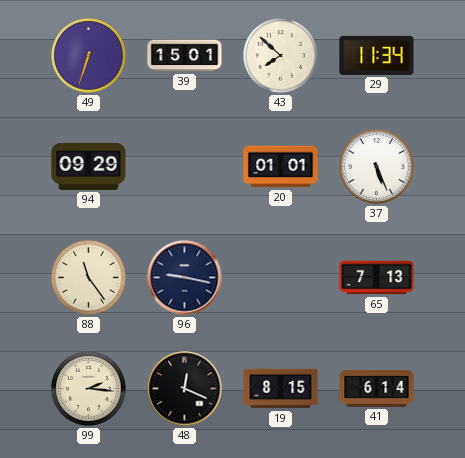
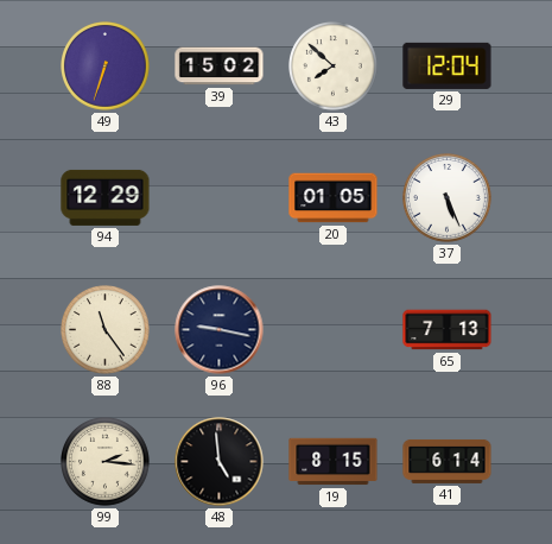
39: 15:01 -> 15:02 (220, 67)
29: 11:34 -> 12:04 (448, 65)
94: 09:29 -> 12:29 (106, 197)
20: 01:01 -> 01:05 (334, 198)
48: 12:19 -> 4:59 (220, 462)
